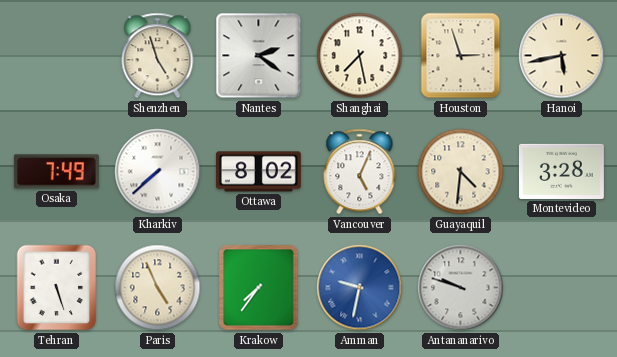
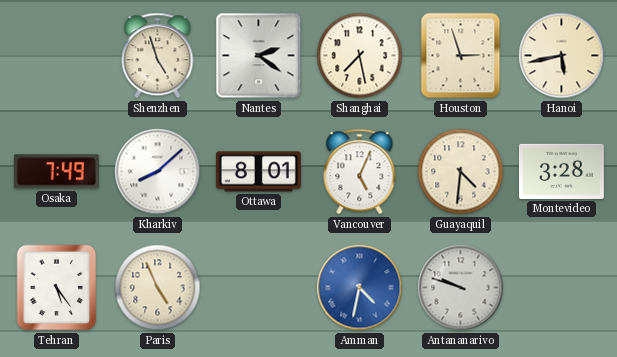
Kharkiv: 7:38 -> 8:08 (158, 172)
Ottawa: 8:02 -> 8:01 (258, 172)
Tehran: 5:27 -> 5:24 (57, 288)
Krakow: 7:36 -> none (259, 288)
Amman: 9:32 -> 4:32 (360, 288)
